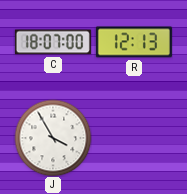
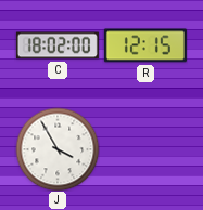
C: 18:07 -> 18:02 (58, 45)
R: 12:13 -> 12:15 (145, 45)
